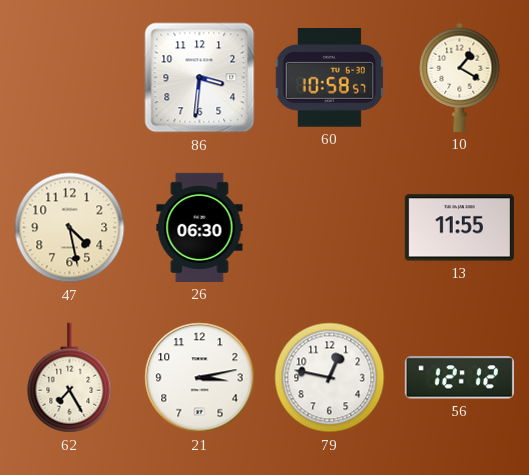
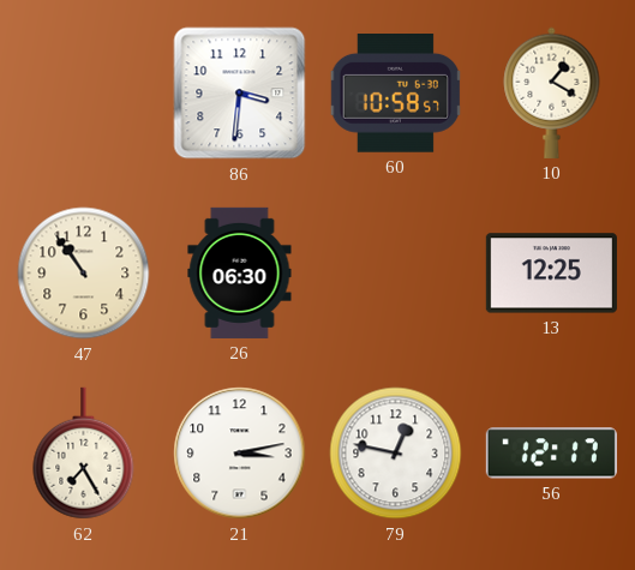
47: 4:28 -> 10:54 (84, 274)
13: 11:55 -> 12:25 (551, 274)
56: 12:12 -> 12:17 (551, 454)
